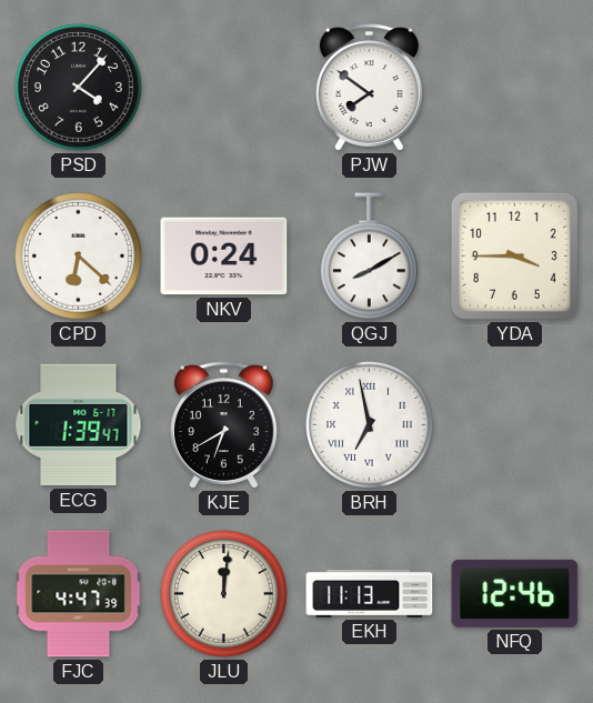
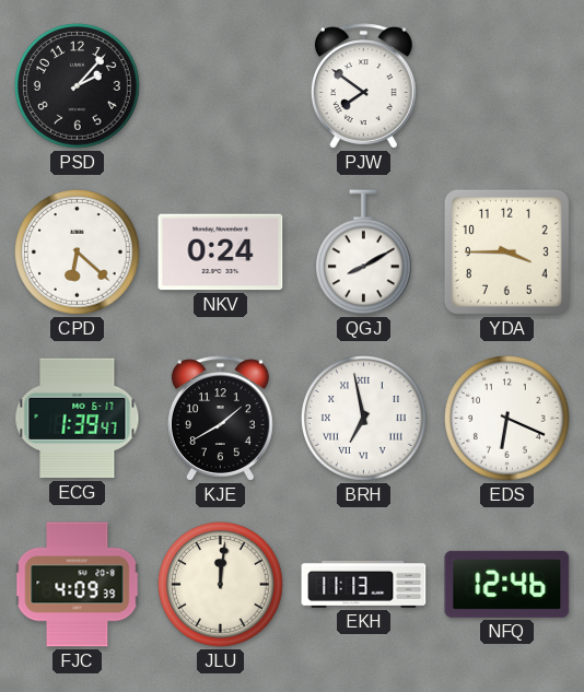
PSD: 4:07 -> 2:07 (78, 86)
KJE: 6:40 -> 1:40 (220, 419)
EDS: none -> 6:19 (507, 419)
FJC: 4:47 -> 4:09 (78, 585)
